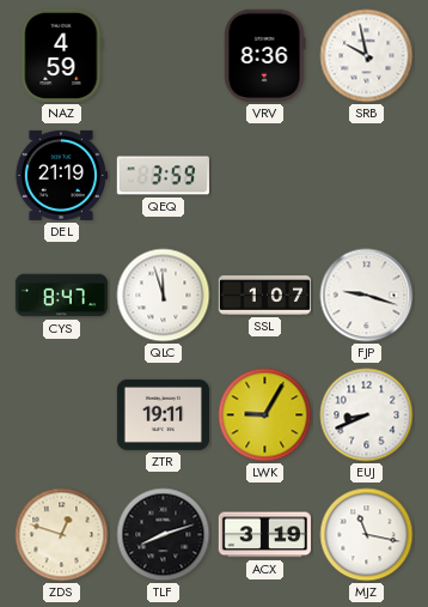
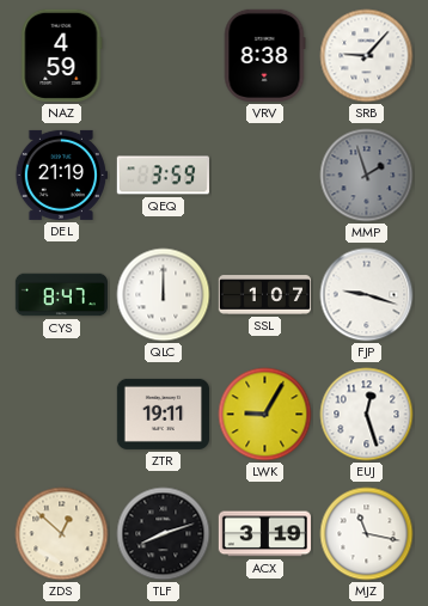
VRV: 8:36 -> 8:38 (264, 55)
SRB: 9:58 -> 9:07 (367, 56)
MMP: none -> 1:57 (367, 176)
QLC: 11:57 -> 12:00 (164, 295)
EUJ: 8:41 -> 12:27 (367, 415)
ZDS: 12:48 -> 12:52 (62, 534)
